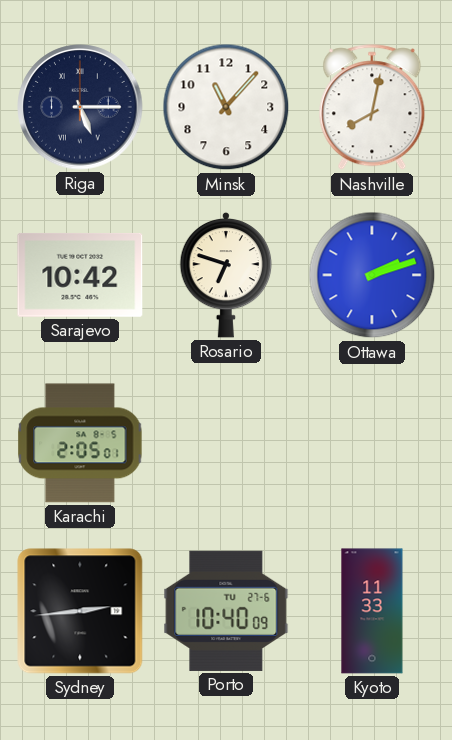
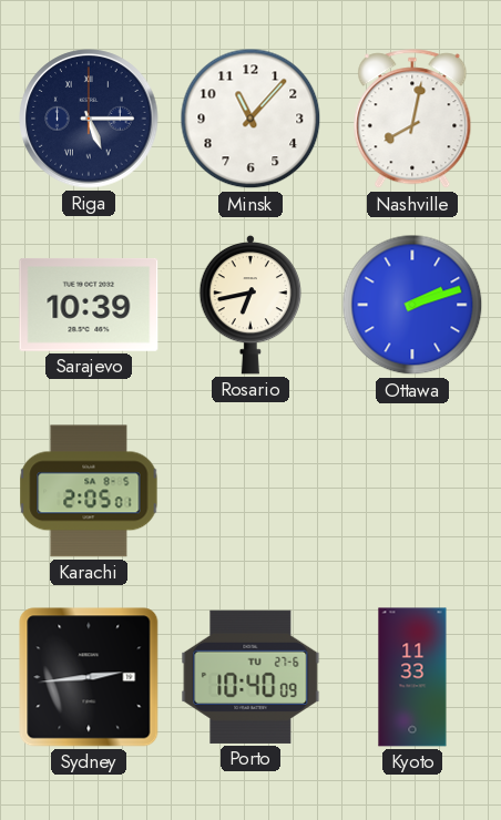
Sarajevo: 10:42 -> 10:39 (89, 305)
Rosario: 6:48 -> 6:43 (250, 305)
